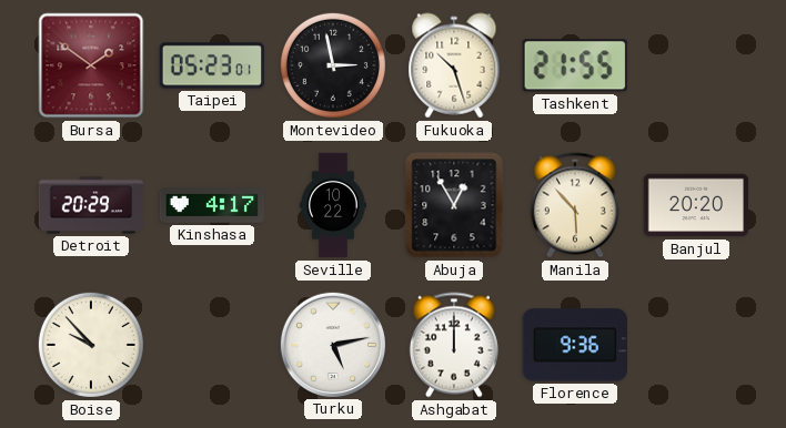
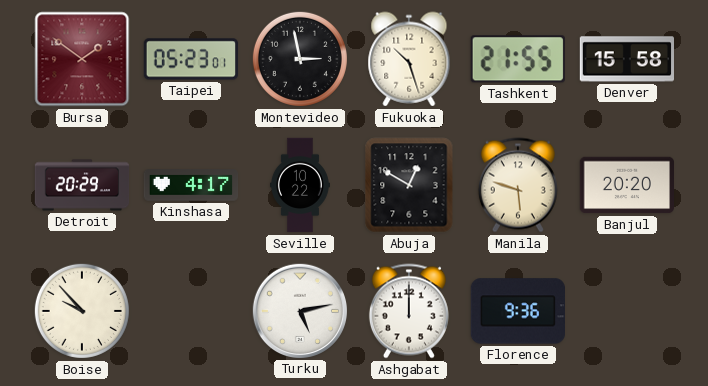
Denver: none -> 15:58 (626, 59)
Abuja: 12:55 -> 12:50 (409, 185)
Manila: 5:53 -> 5:48 (518, 185)
